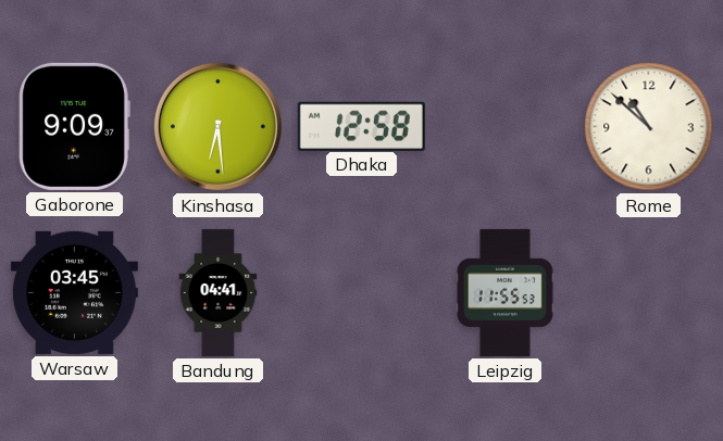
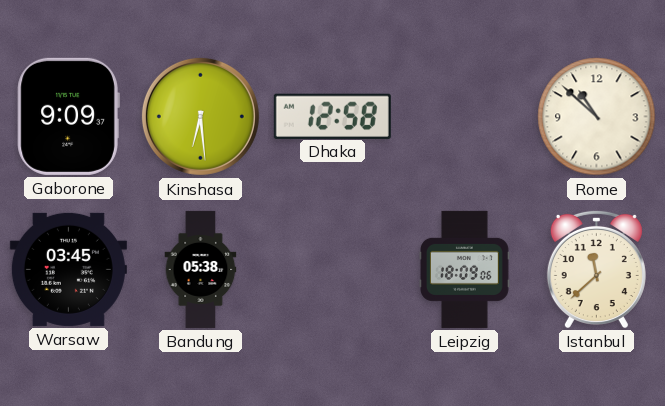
Bandung: 04:41 -> 05:38 (201, 269)
Leipzig: 11:55 -> 18:09 (464, 269)
Istanbul: none -> 11:38 (596, 269)
